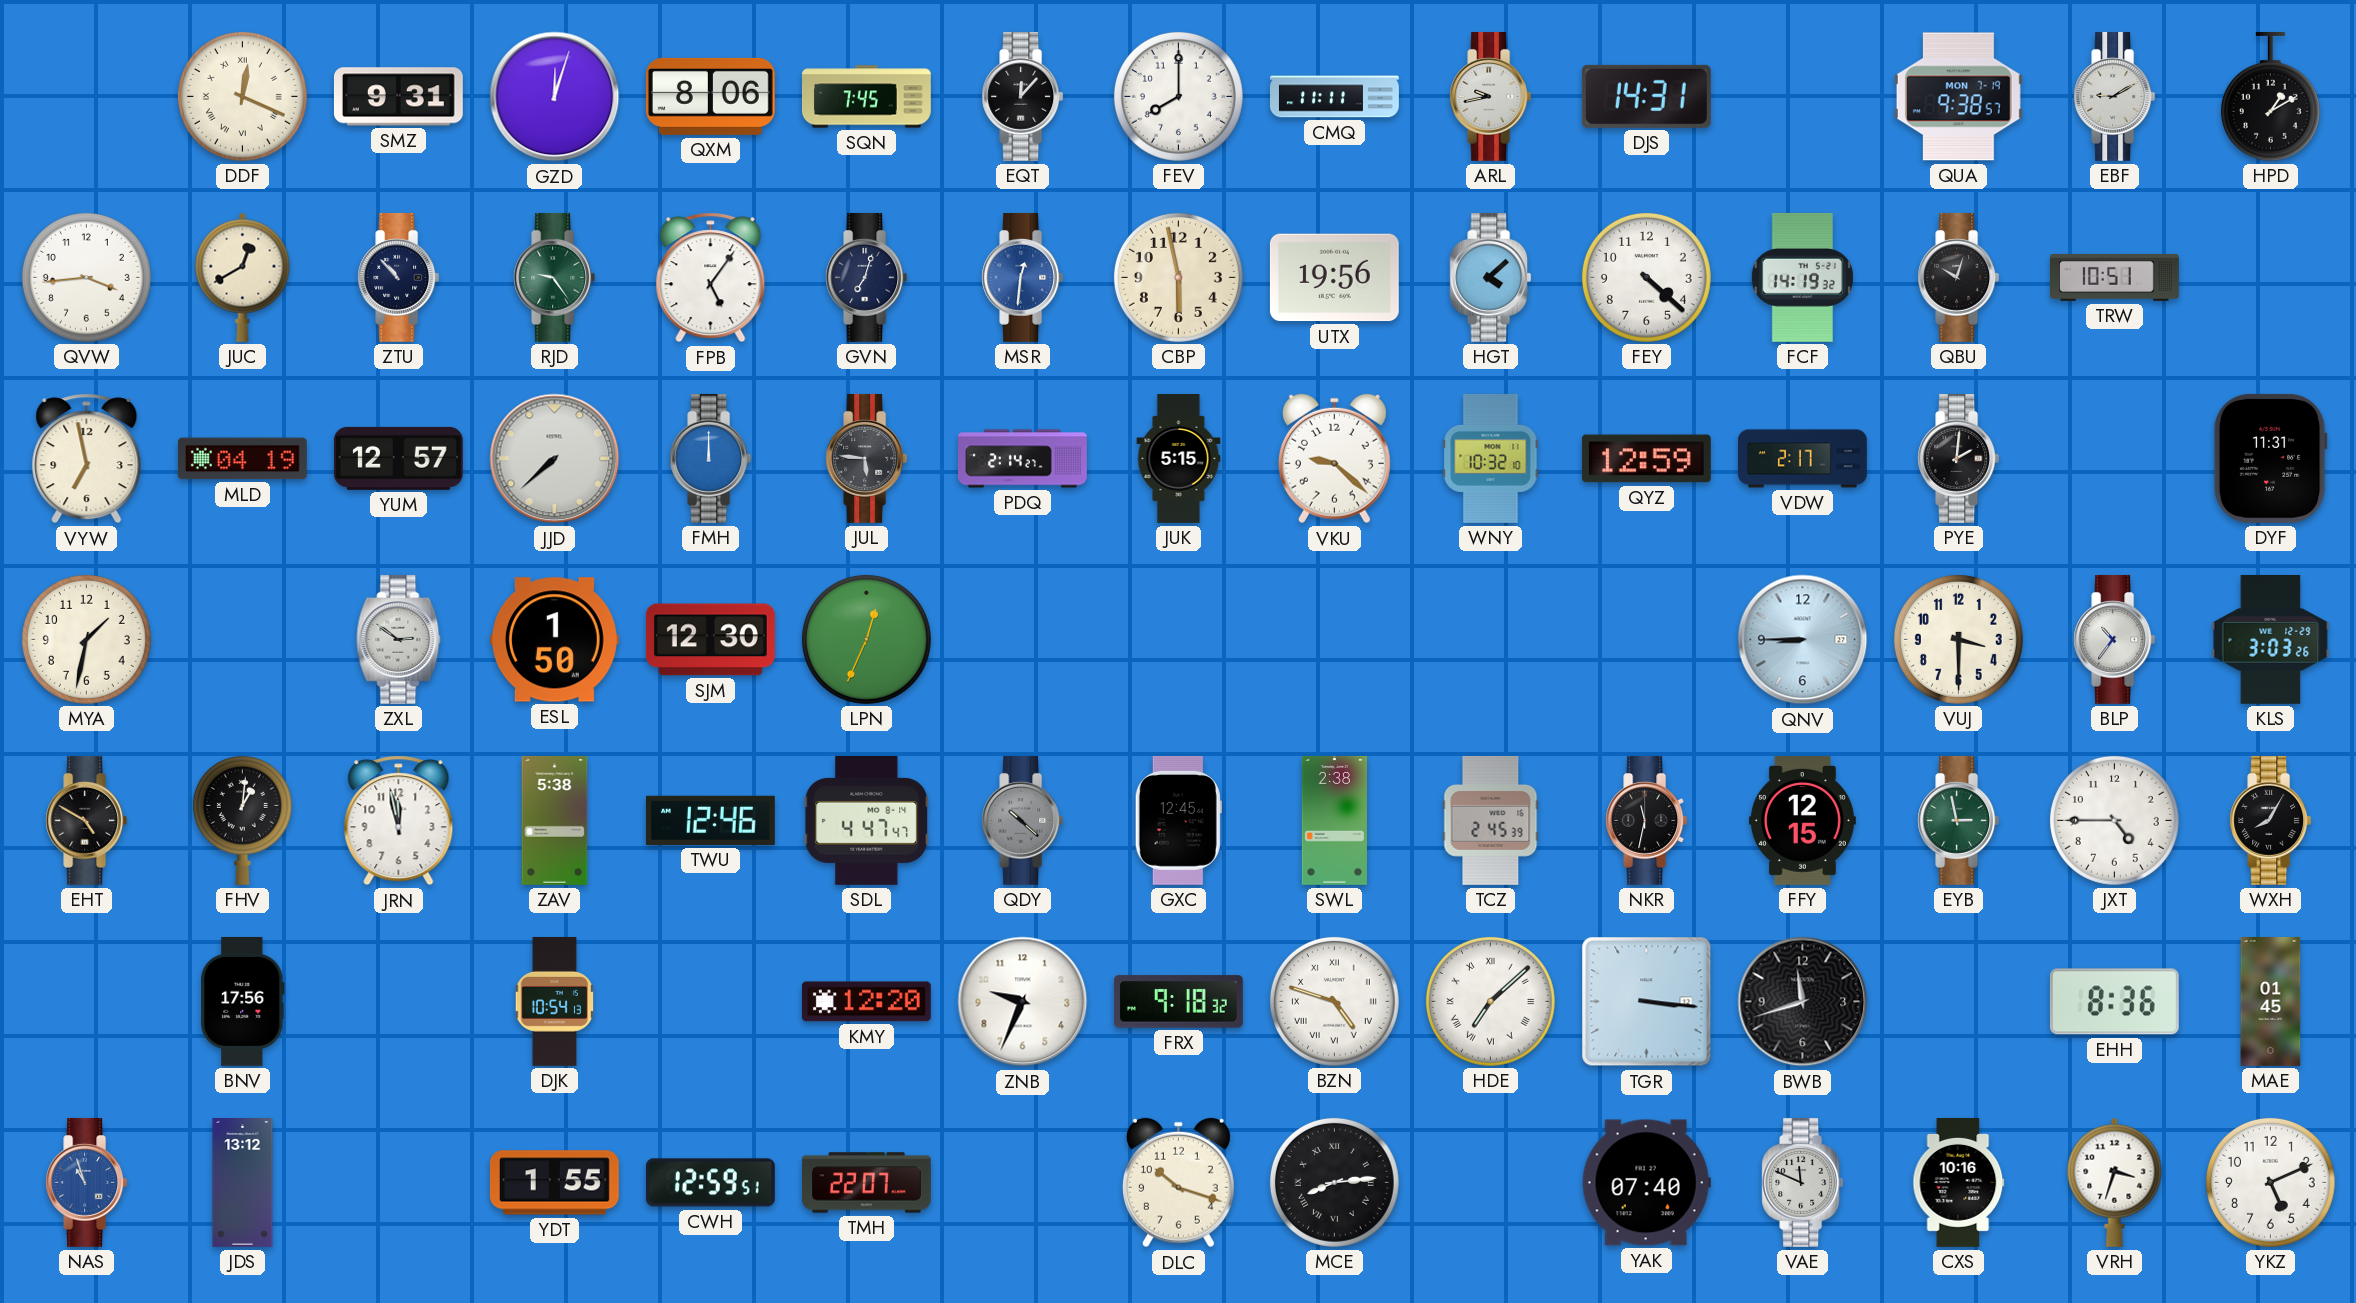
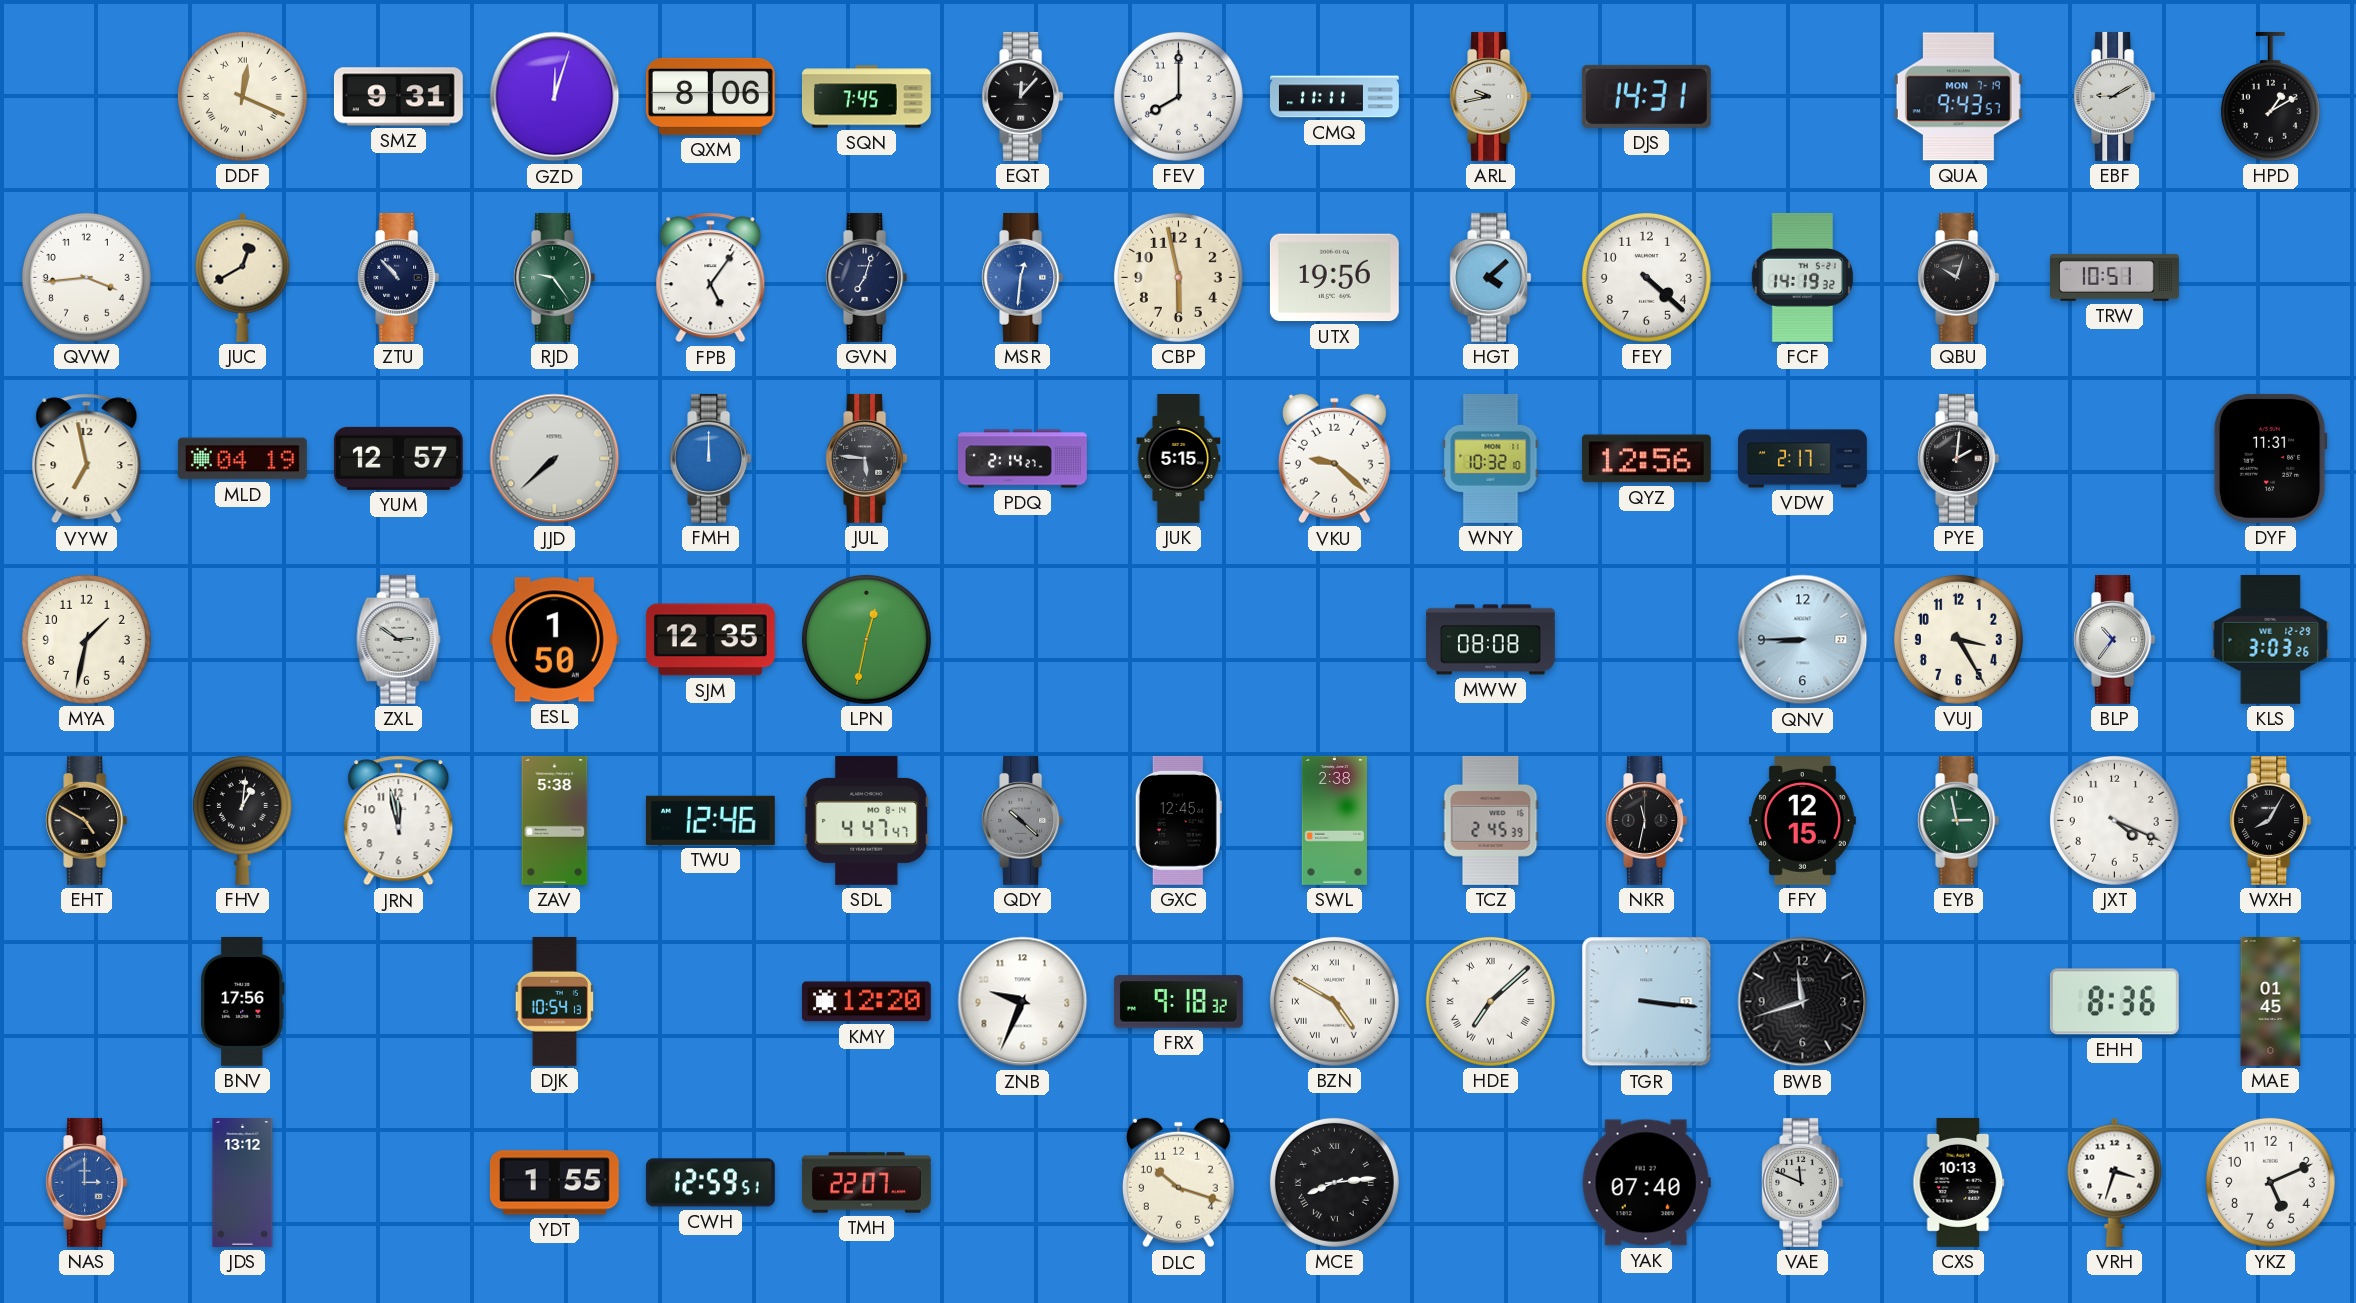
QUA: 9:38 -> 9:43 (1958, 97)
QYZ: 12:59 -> 12:56 (1646, 459)
SJM: 12:30 -> 12:35 (710, 640)
LPN: 12:34 -> 12:32 (866, 639)
MWW: none -> 08:08 (1491, 640)
VUJ: 3:30 -> 3:25 (1958, 639)
JXT: 4:45 -> 4:19 (2114, 820)
BZN: 4:48 -> 4:50 (1334, 1001)
NAS: 10:57 -> 3:00 (87, 1182)
CXS: 10:16 -> 10:13 (1959, 1182)
